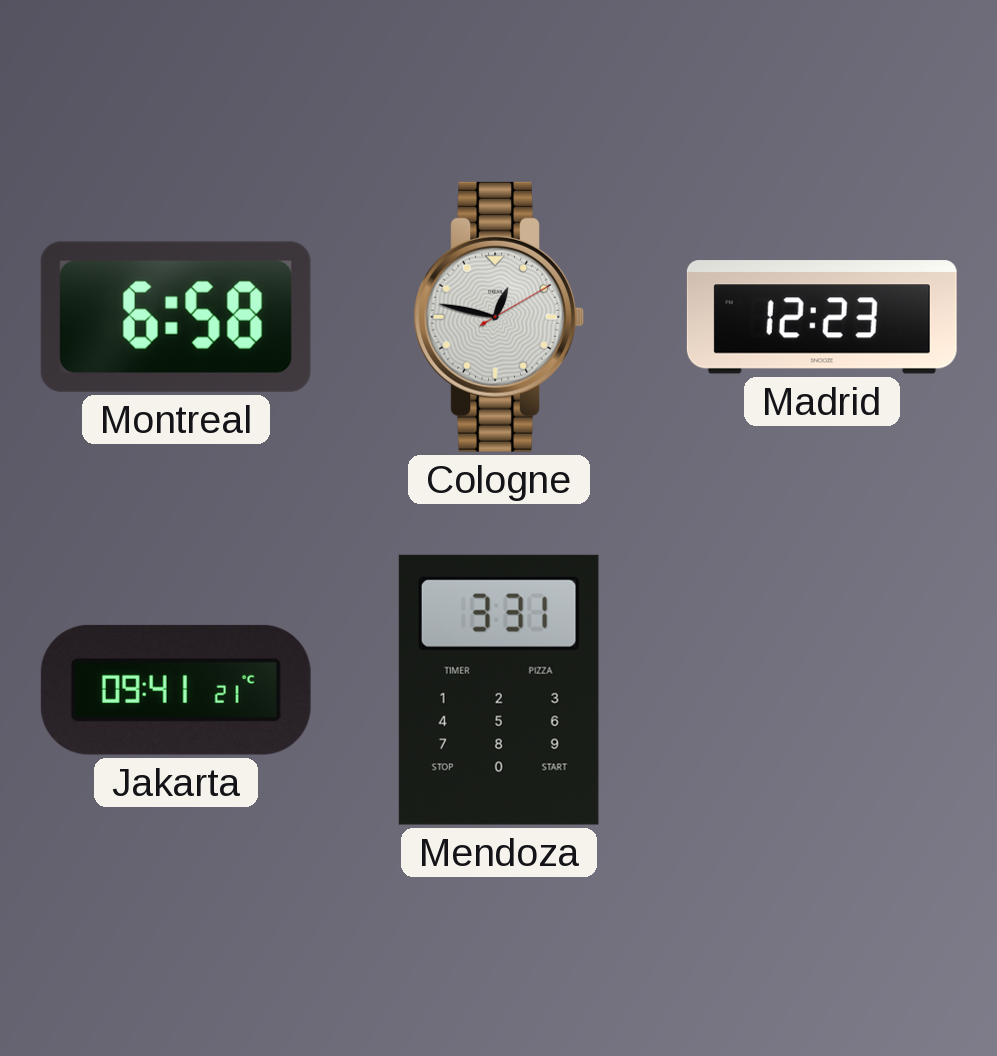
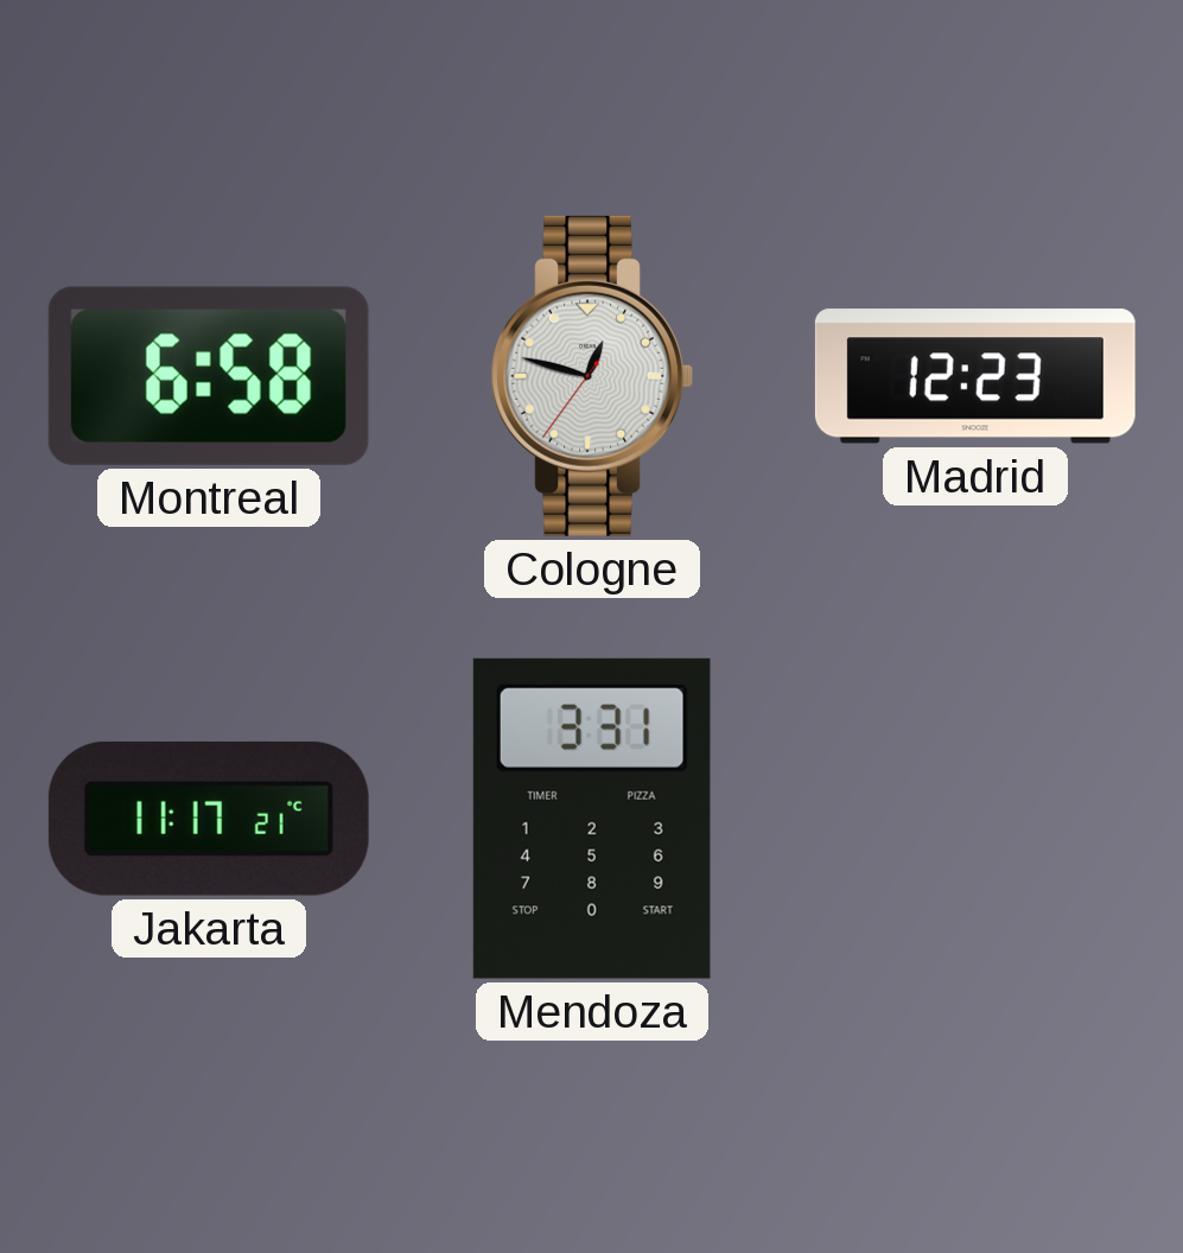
Cologne: 12:47:10 -> 12:47:36 (592, 376)
Jakarta: 09:41 -> 11:17 (209, 819)
